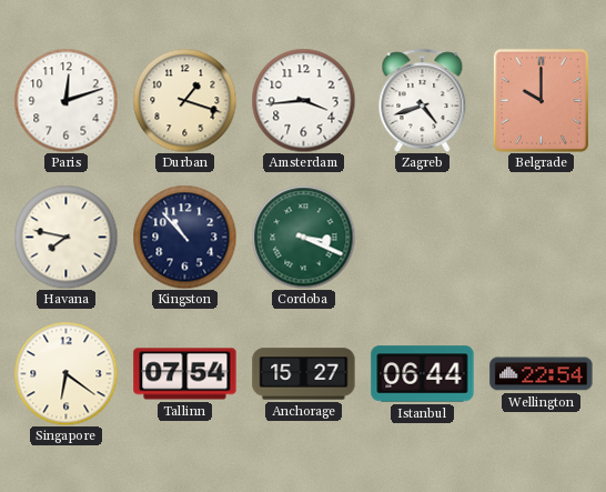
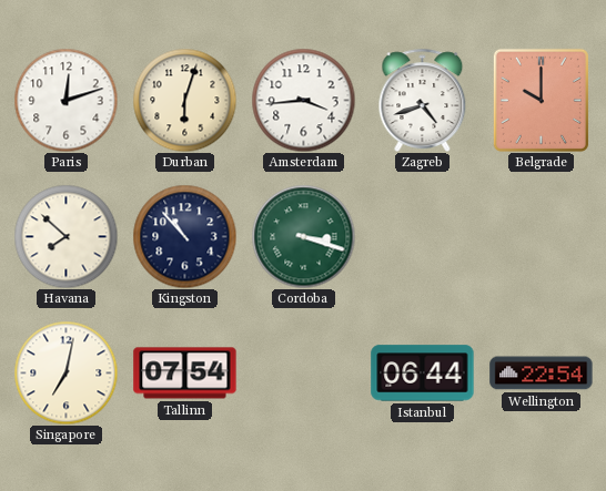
Durban: 1:18 -> 6:03 (184, 100)
Havana: 7:47 -> 7:52 (65, 236)
Cordoba: 3:19 -> 3:18 (303, 236)
Singapore: 6:21 -> 7:02 (65, 372)
Anchorage: 15:27 -> none (304, 374)
